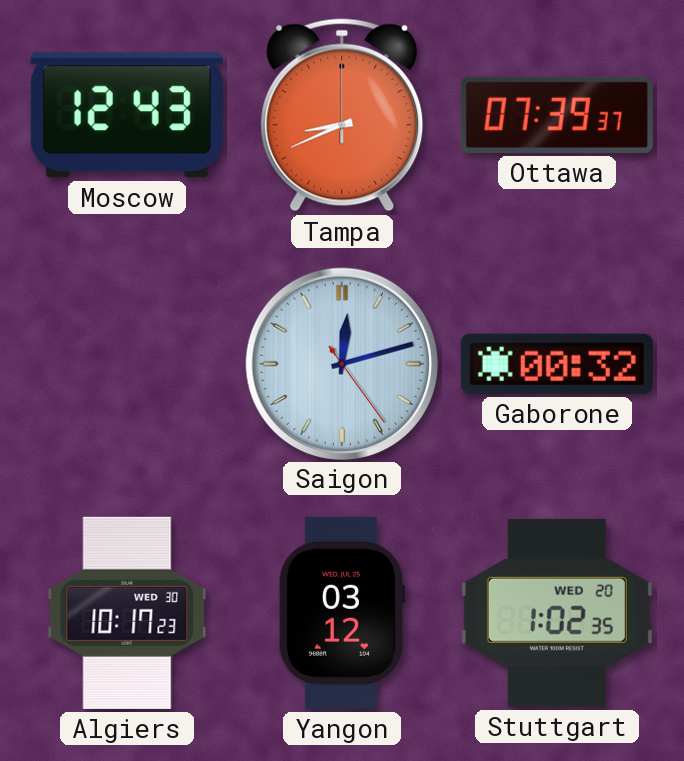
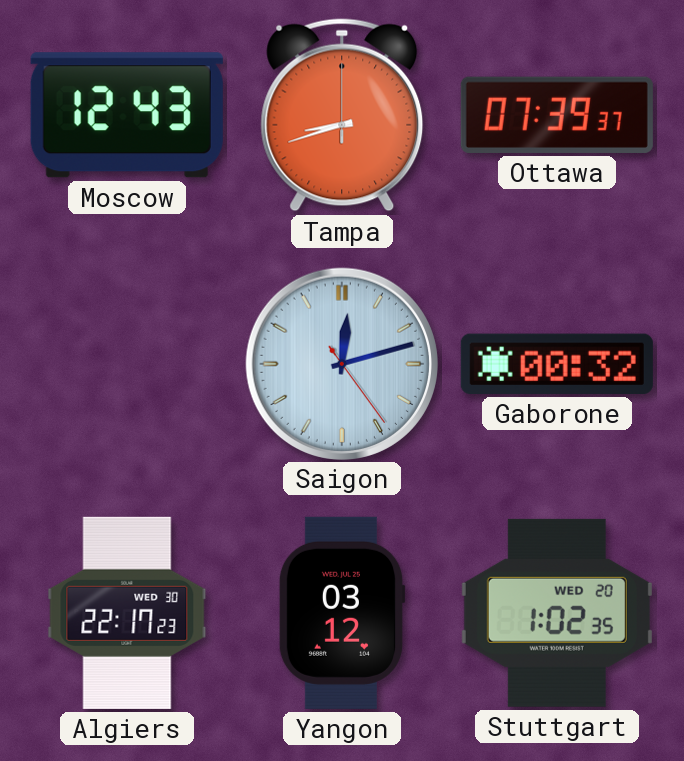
Tampa: 8:41 -> 8:42 (342, 115)
Algiers: 10:17 -> 22:17 (127, 613)
